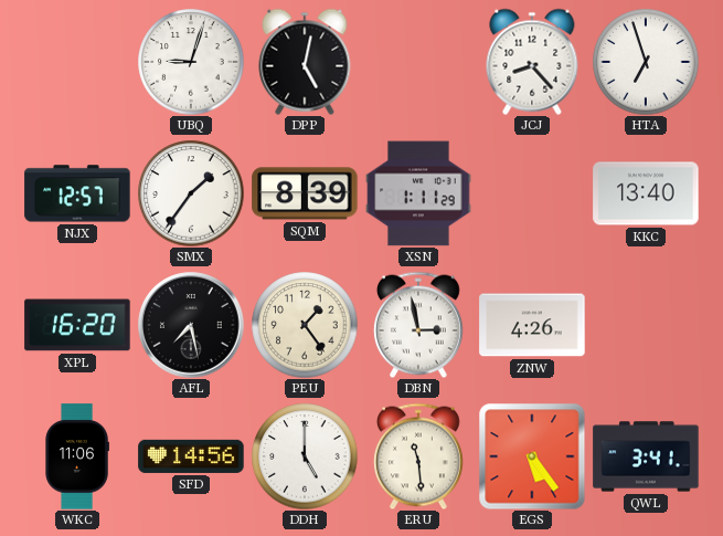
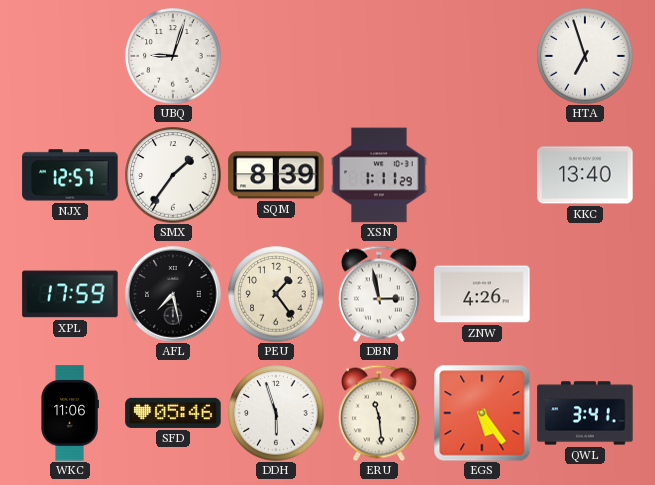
DPP: 5:02 -> none (305, 62)
JCJ: 8:23 -> none (532, 62)
XPL: 16:20 -> 17:59 (70, 294)
SFD: 14:56 -> 05:46 (173, 413)
DDH: 5:00 -> 5:57 (276, 413)
